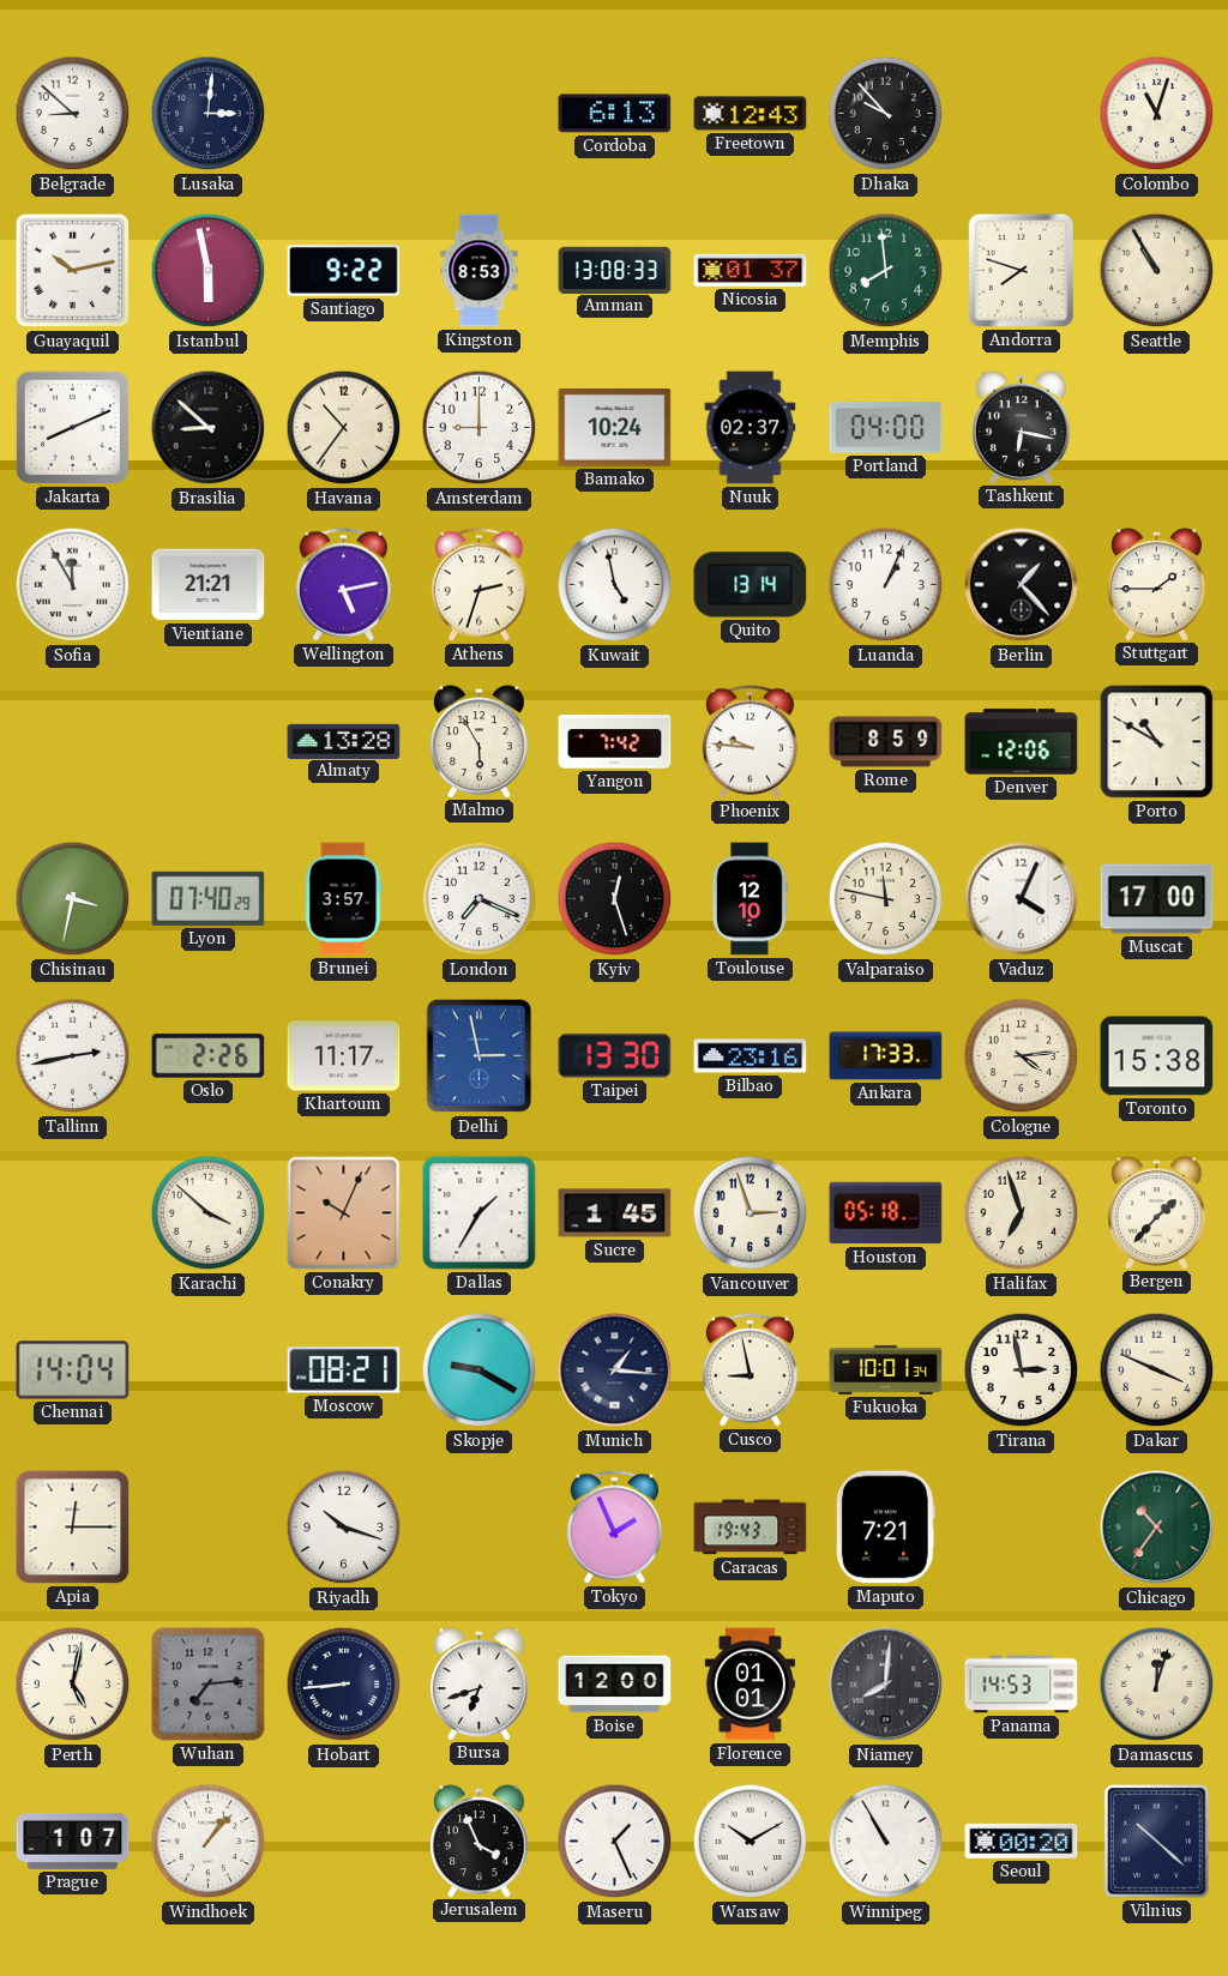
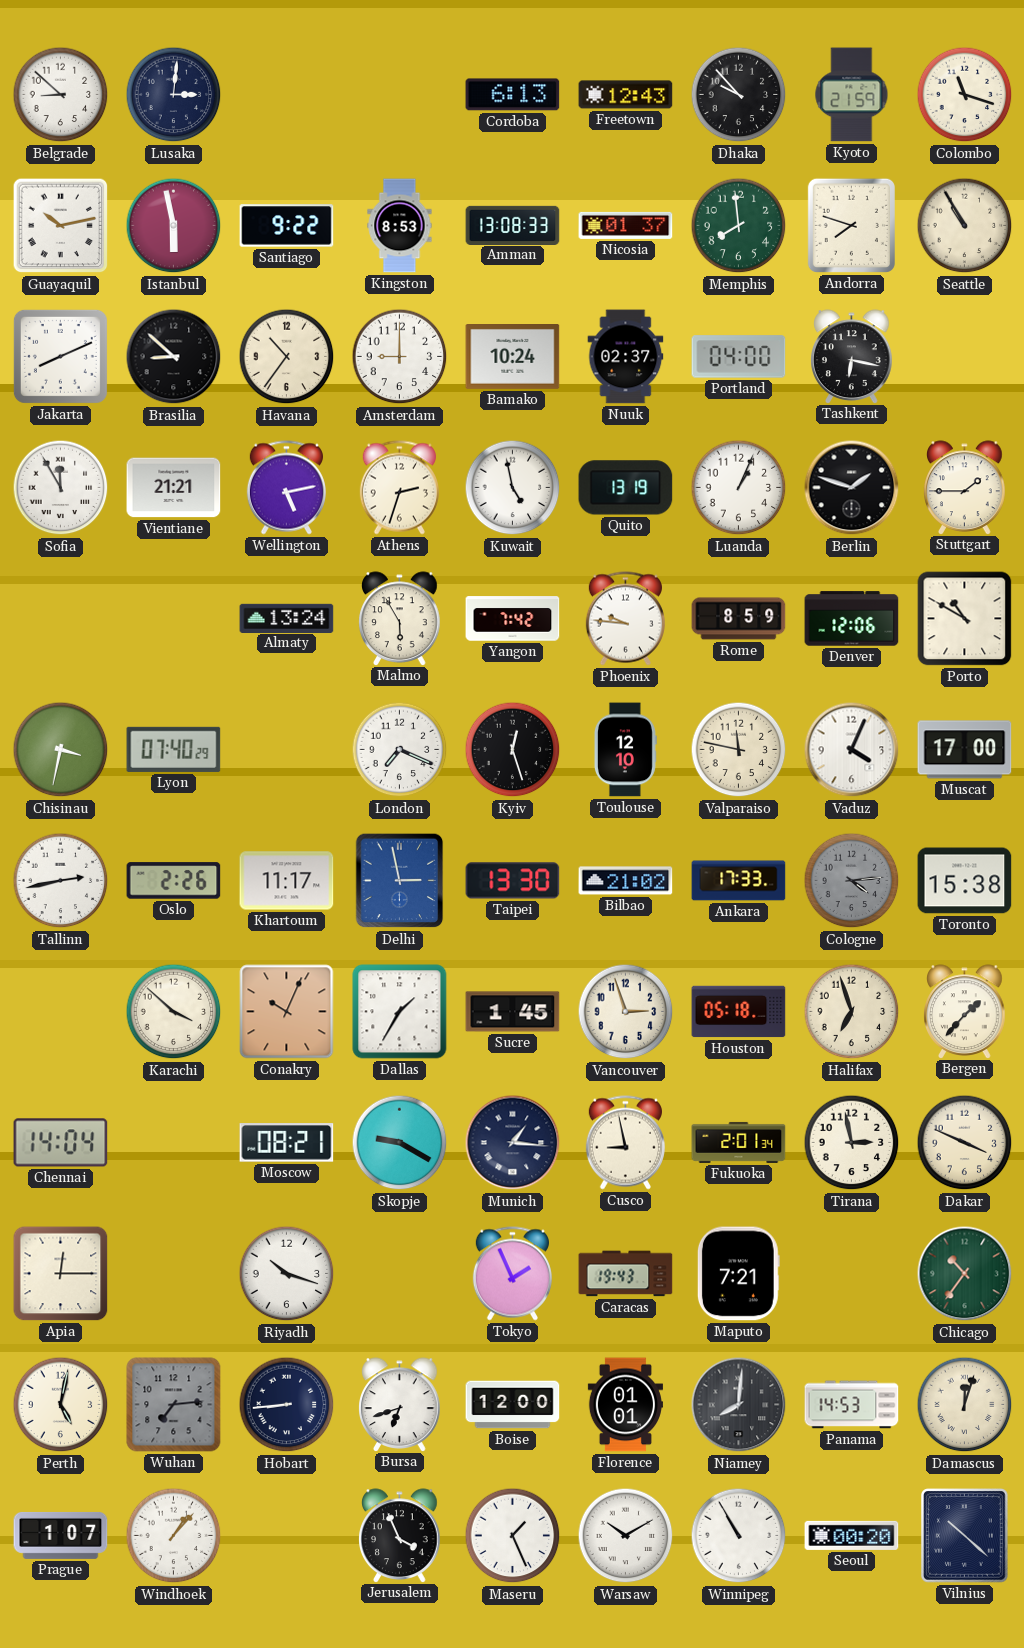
Kyoto: none -> 21:59 (852, 95)
Colombo: 11:03 -> 11:18 (965, 95)
Quito: 13:14 -> 13:19 (626, 488)
Berlin: 1:23 -> 1:48 (852, 488)
Almaty: 13:28 -> 13:24 (287, 618)
Brunei: 3:57 -> none (344, 899)
Bilbao: 23:16 -> 21:02 (626, 881)
Cologne dial: cream -> grey (852, 881)
Fukuoka: 10:01 -> 2:01 (739, 1142)
